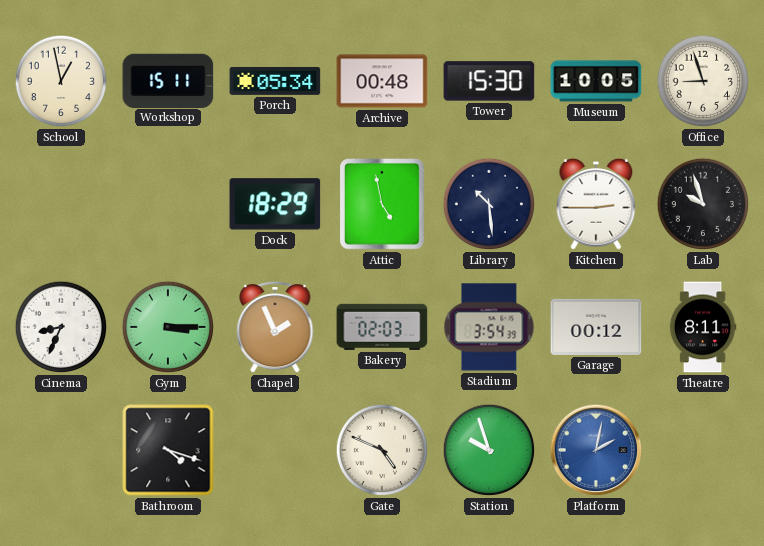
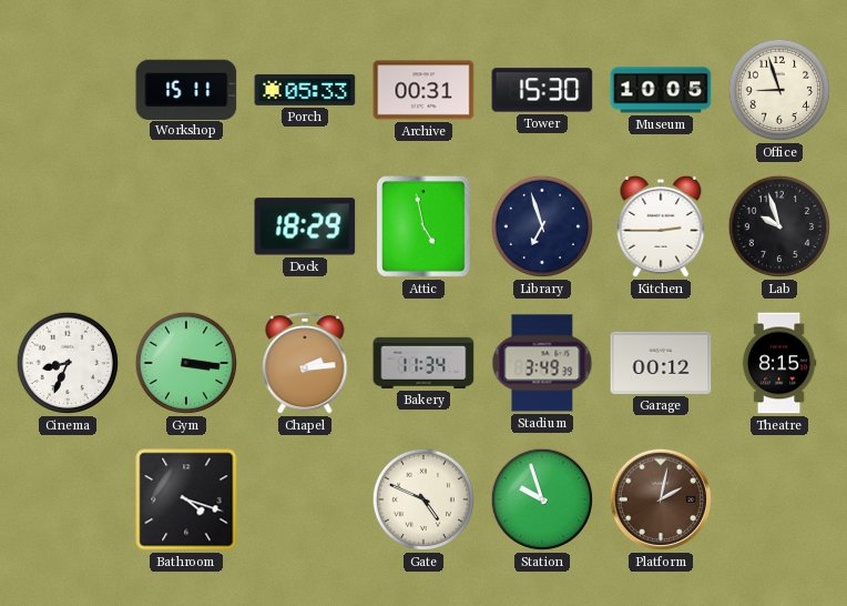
School: 12:58 -> none (61, 81)
Porch: 05:34 -> 05:33 (305, 90)
Archive: 00:48 -> 00:31 (423, 90)
Library: 10:29 -> 6:57 (542, 226)
Gym: 3:15 -> 3:16 (186, 363)
Chapel: 1:56 -> 2:14 (305, 363)
Bakery: 02:03 -> 11:34 (423, 363)
Stadium: 3:54 -> 3:49 (542, 363)
Theatre: 8:11 -> 8:15 (779, 363)
Platform dial: blue -> brown (661, 499)
